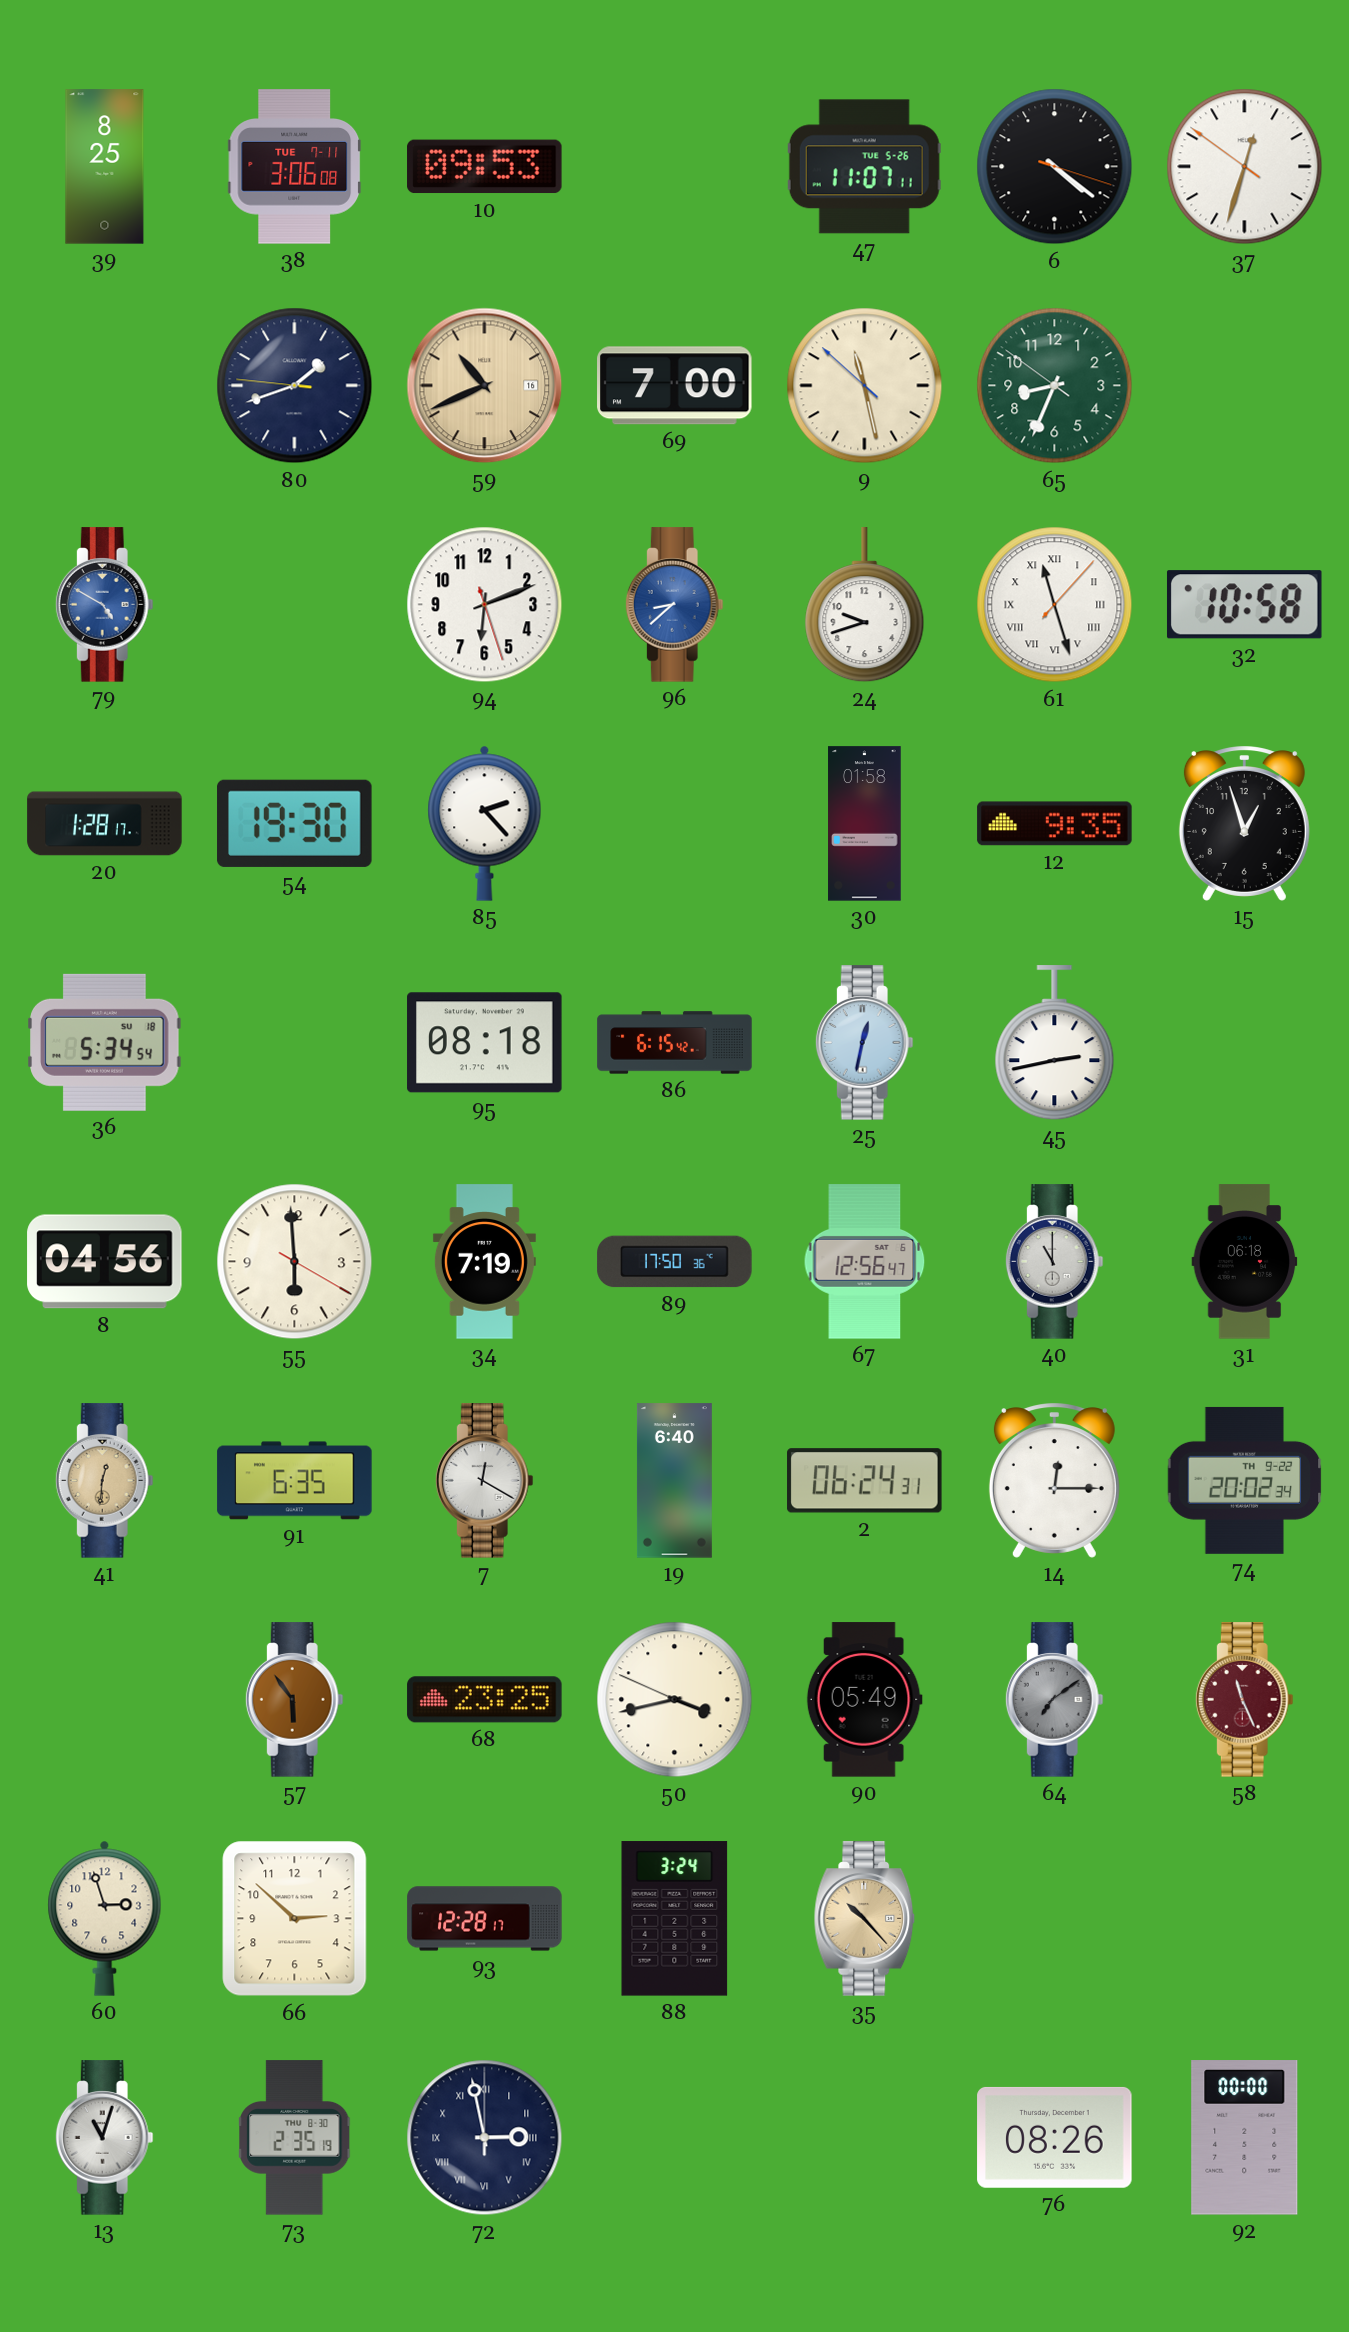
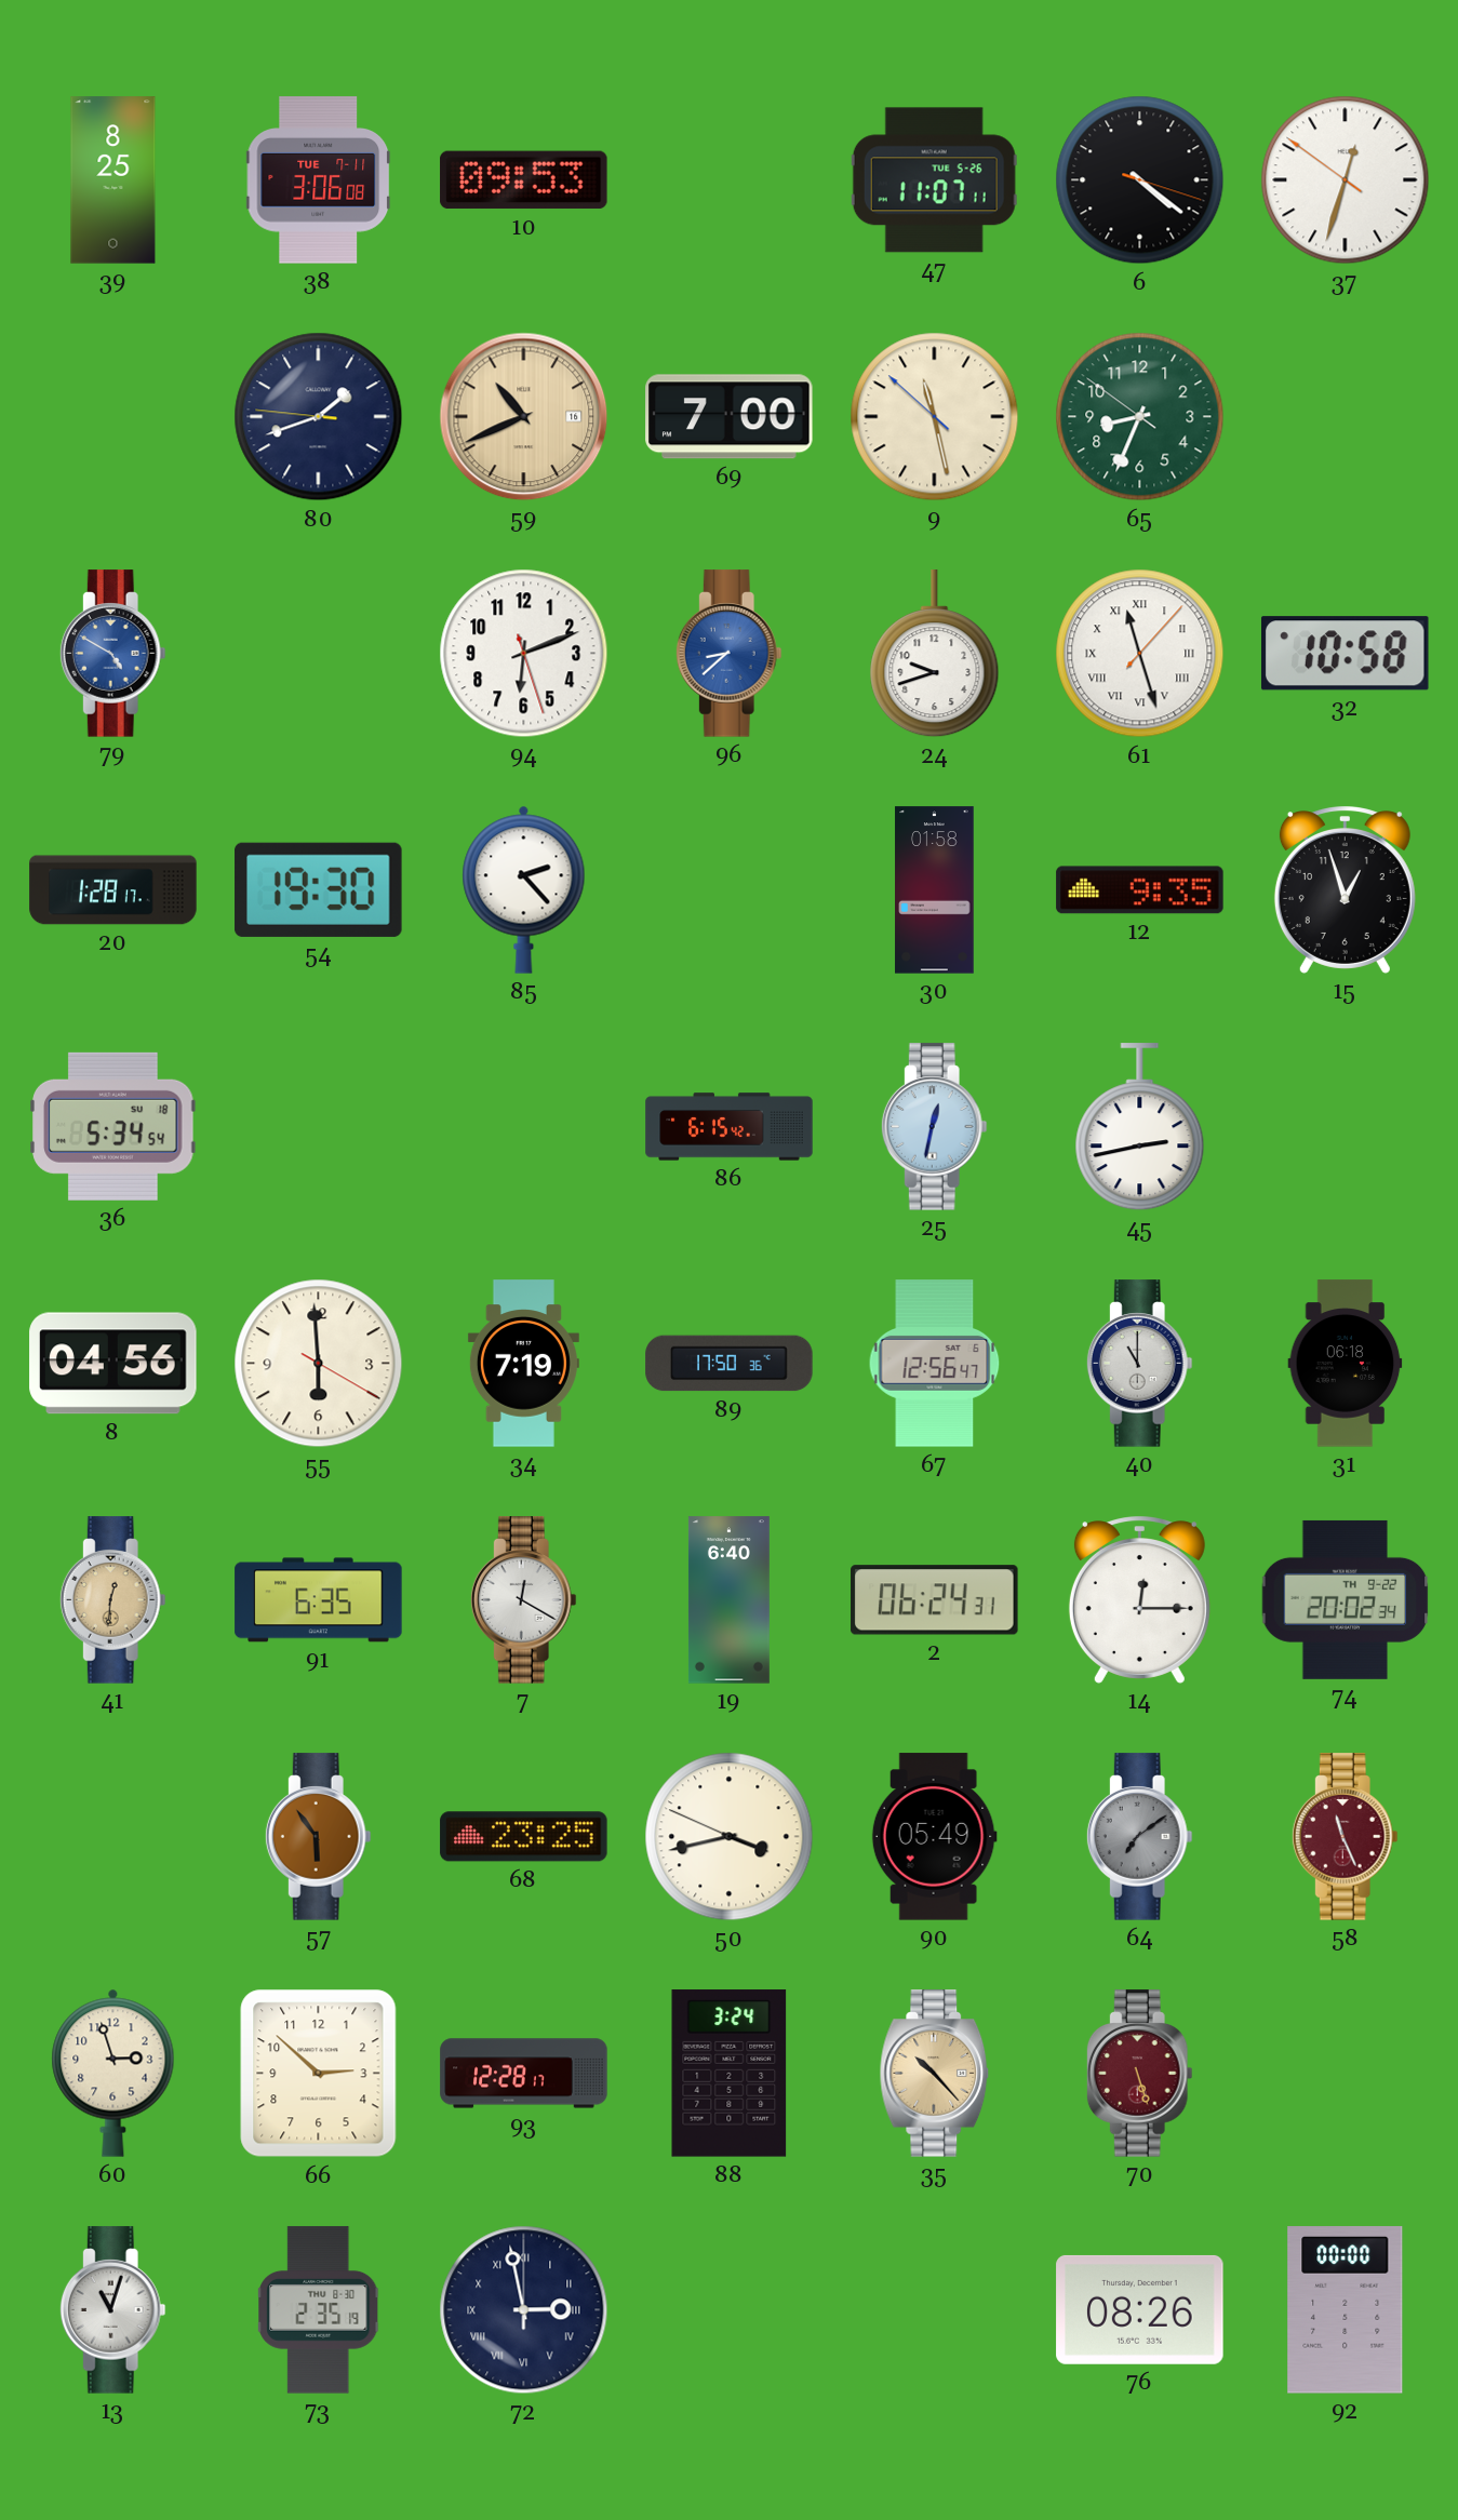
95: 08:18 -> none (485, 1043)
70: none -> 5:27 (1139, 2074)
